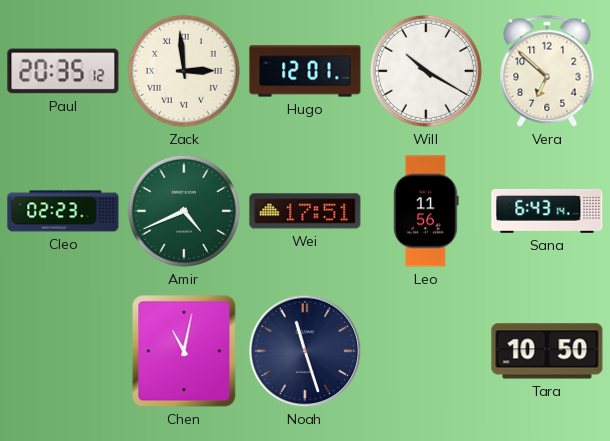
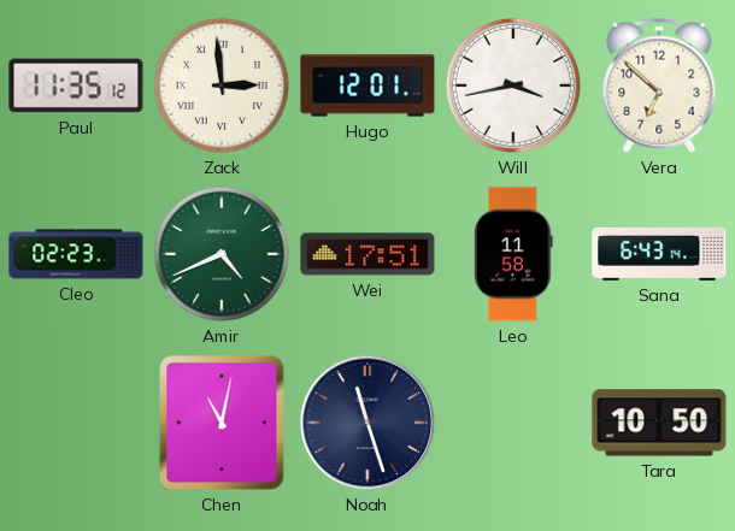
Paul: 20:35 -> 11:35 (76, 85)
Will: 10:20 -> 3:43 (513, 85)
Leo: 11:56 -> 11:58 (513, 254)
